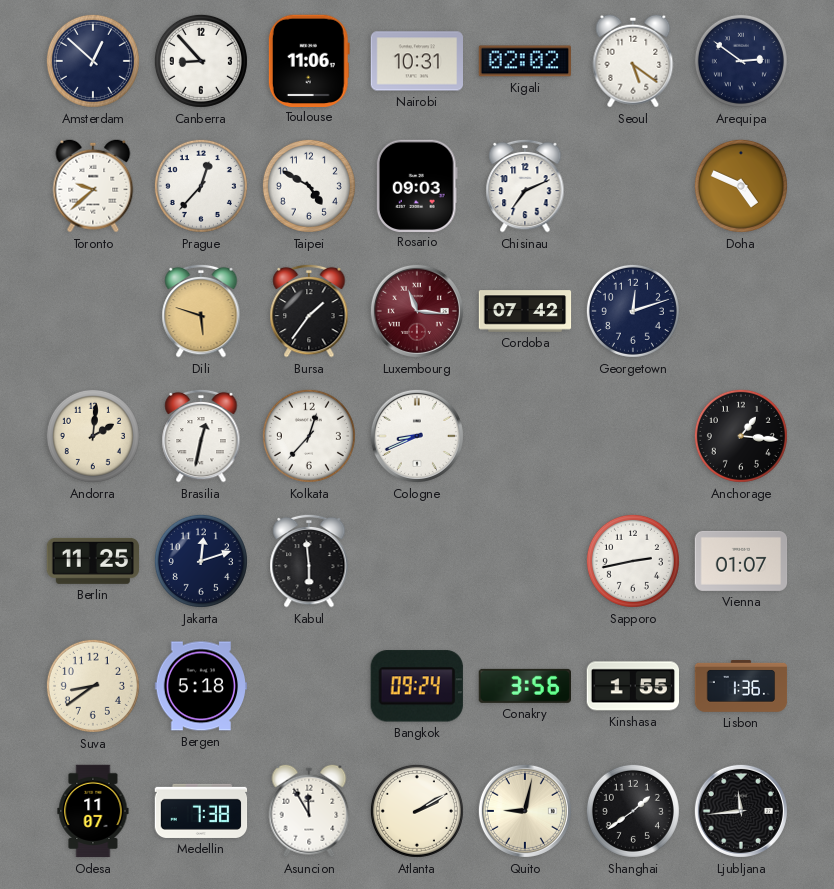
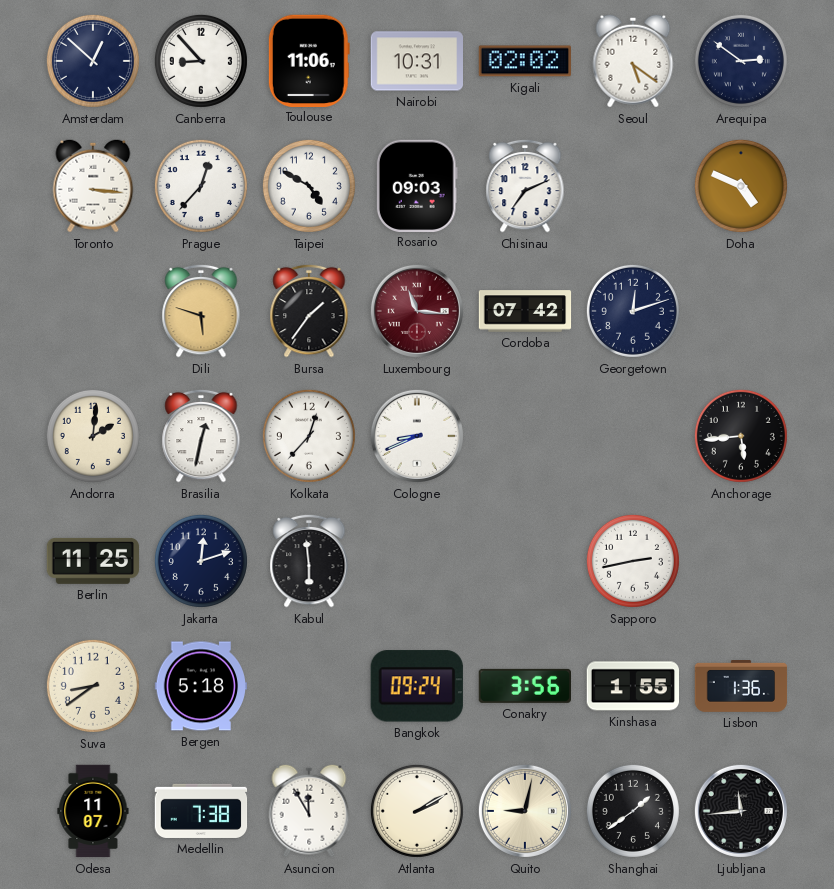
Toronto: 9:38 -> 3:16 (93, 186)
Anchorage: 1:16 -> 5:44 (741, 436)
Vienna: 01:07 -> none (741, 561)
